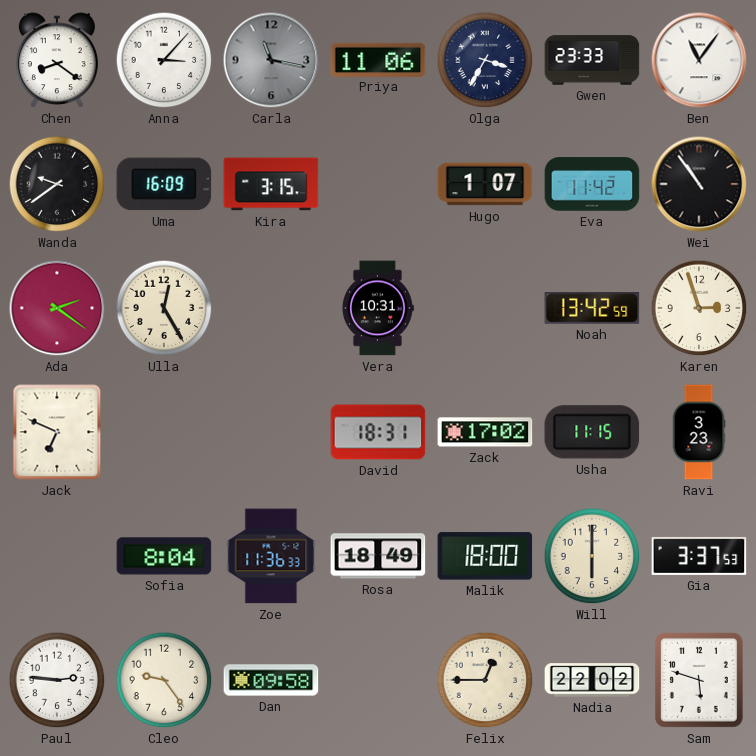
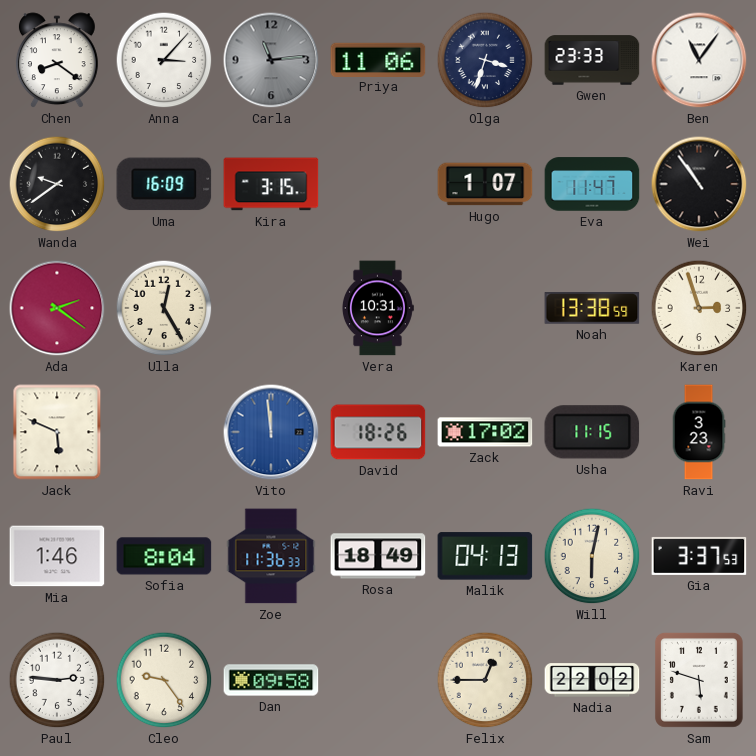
Carla: 11:17 -> 11:14 (271, 60)
Olga: 3:35 -> 3:33 (485, 60)
Eva: 11:42 -> 11:47 (592, 184)
Noah: 13:42 -> 13:38 (592, 309)
Jack: 6:49 -> 5:49 (57, 432)
Vito: none -> 11:59 (271, 432)
David: 18:31 -> 18:26 (378, 432)
Mia: none -> 1:46 (57, 556)
Malik: 18:00 -> 04:13 (485, 556)
Will: 6:00 -> 6:02 (592, 556)
